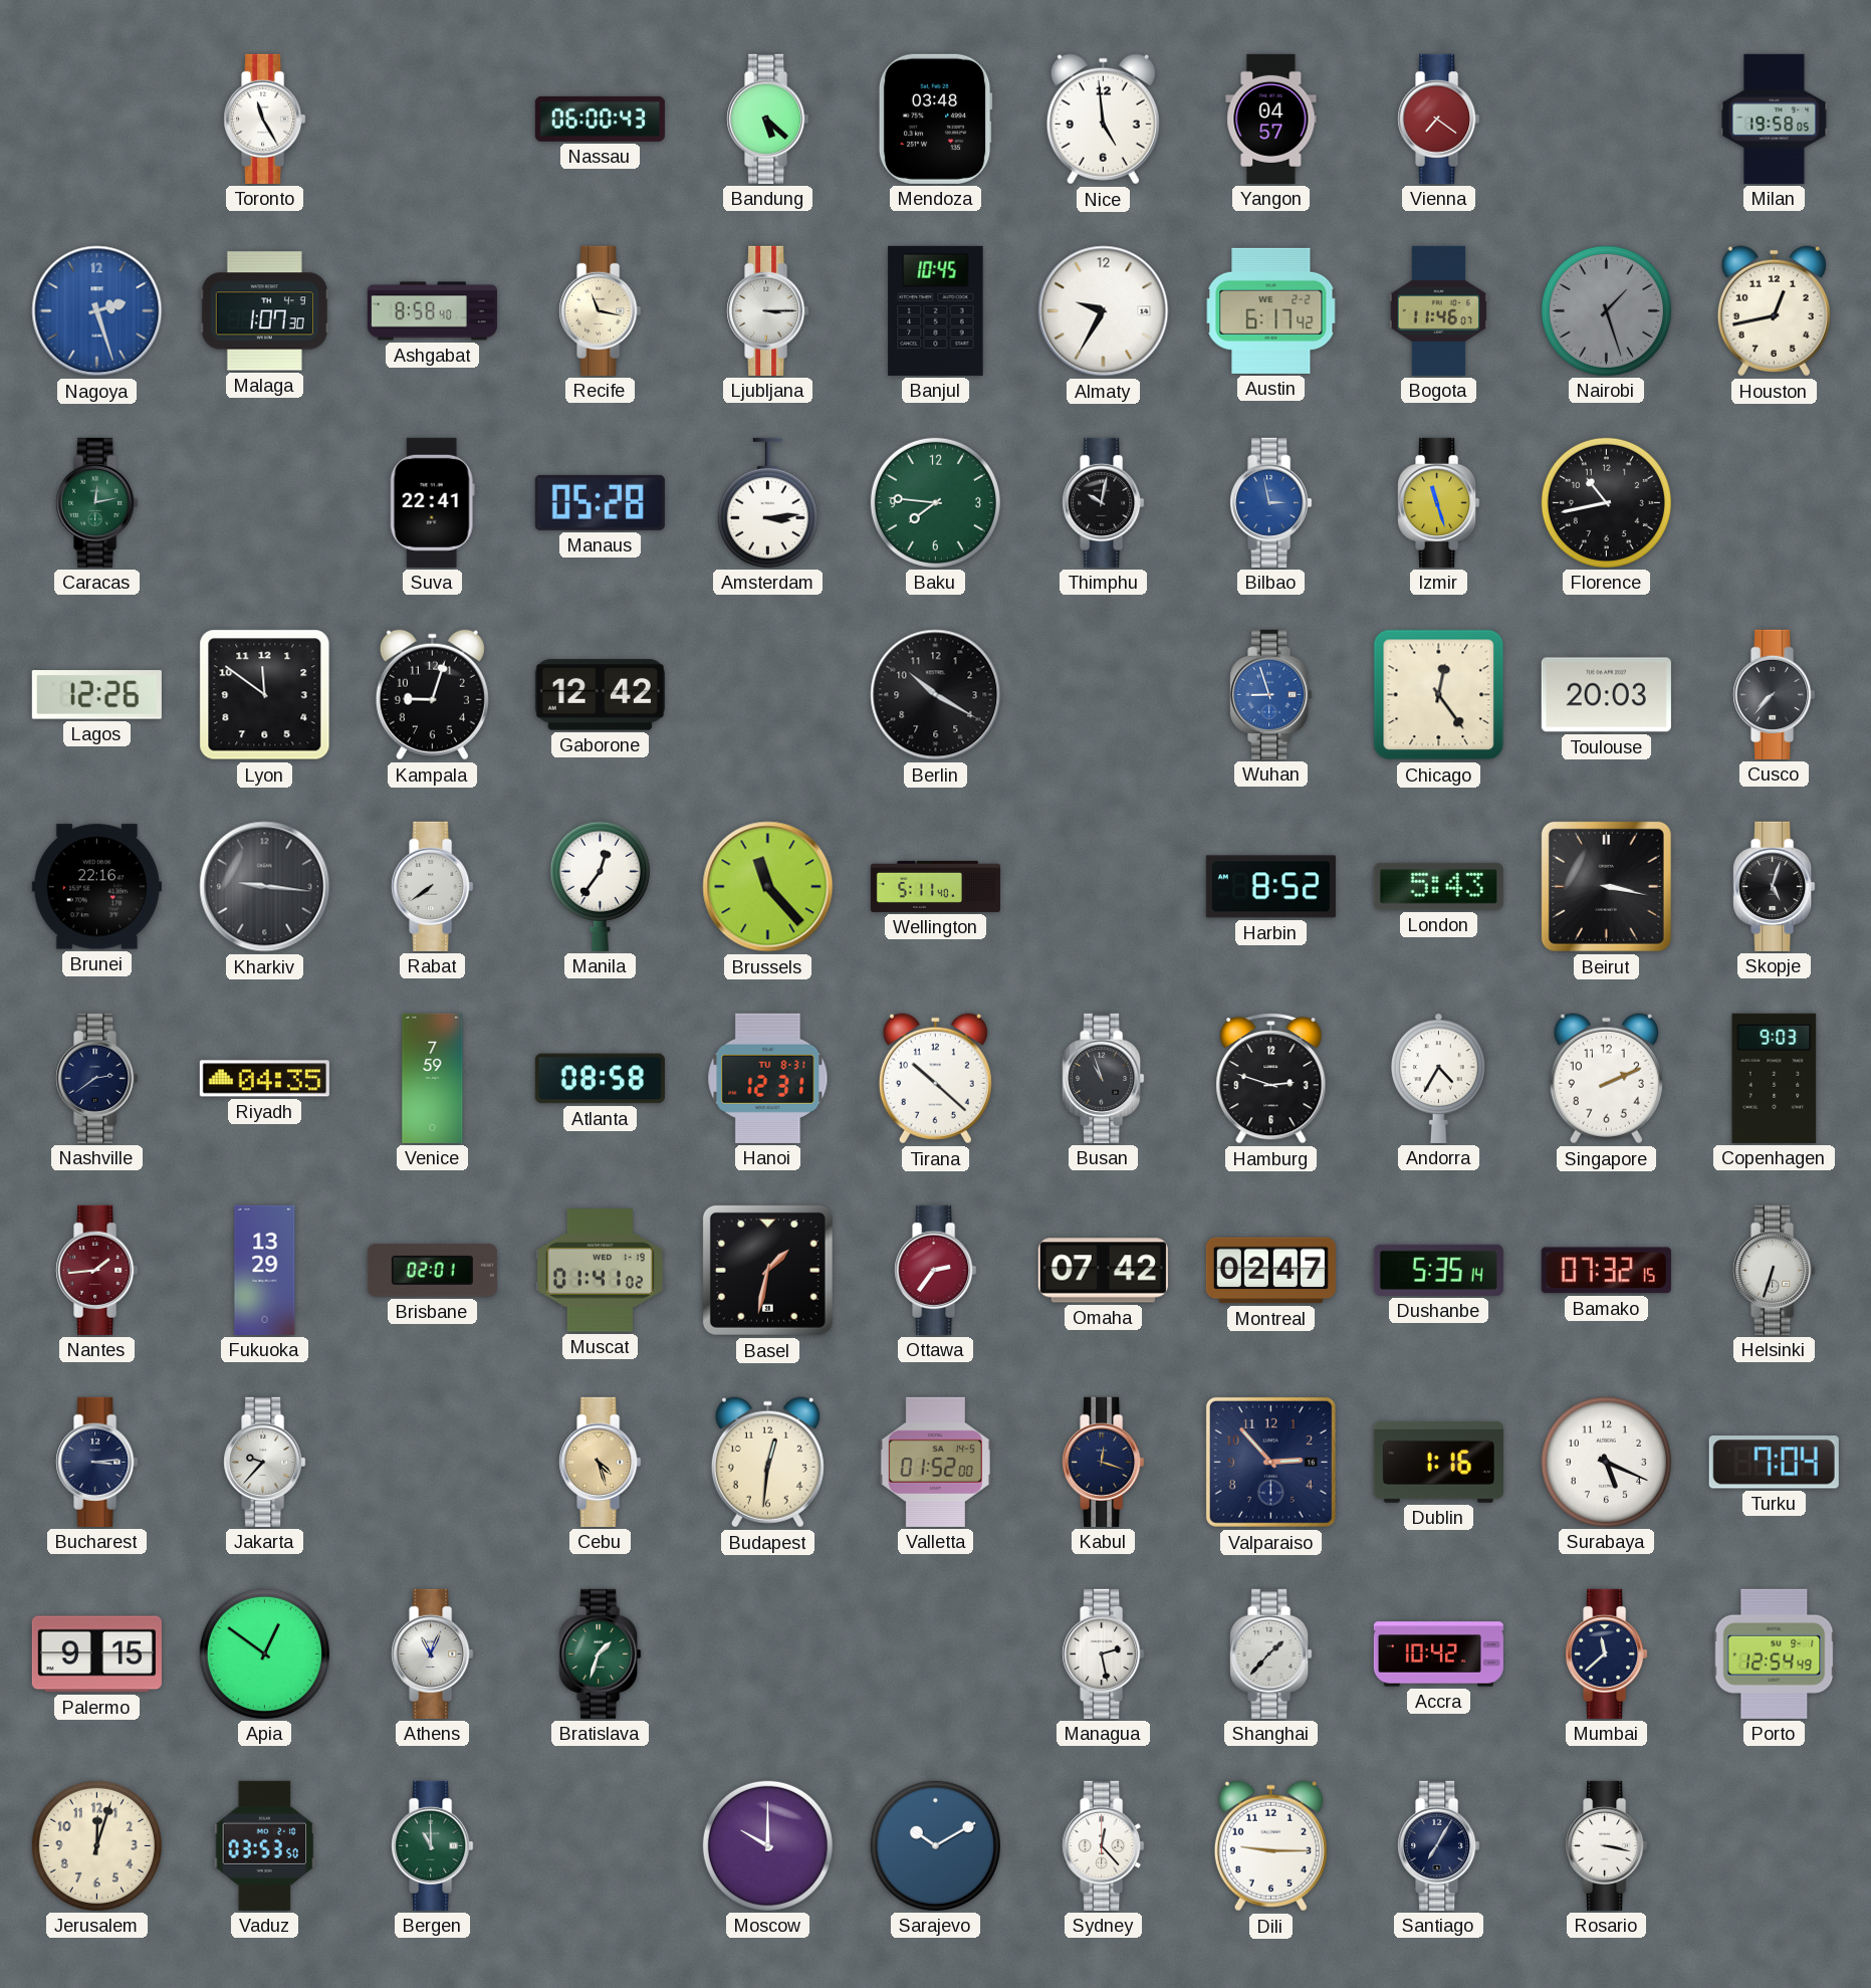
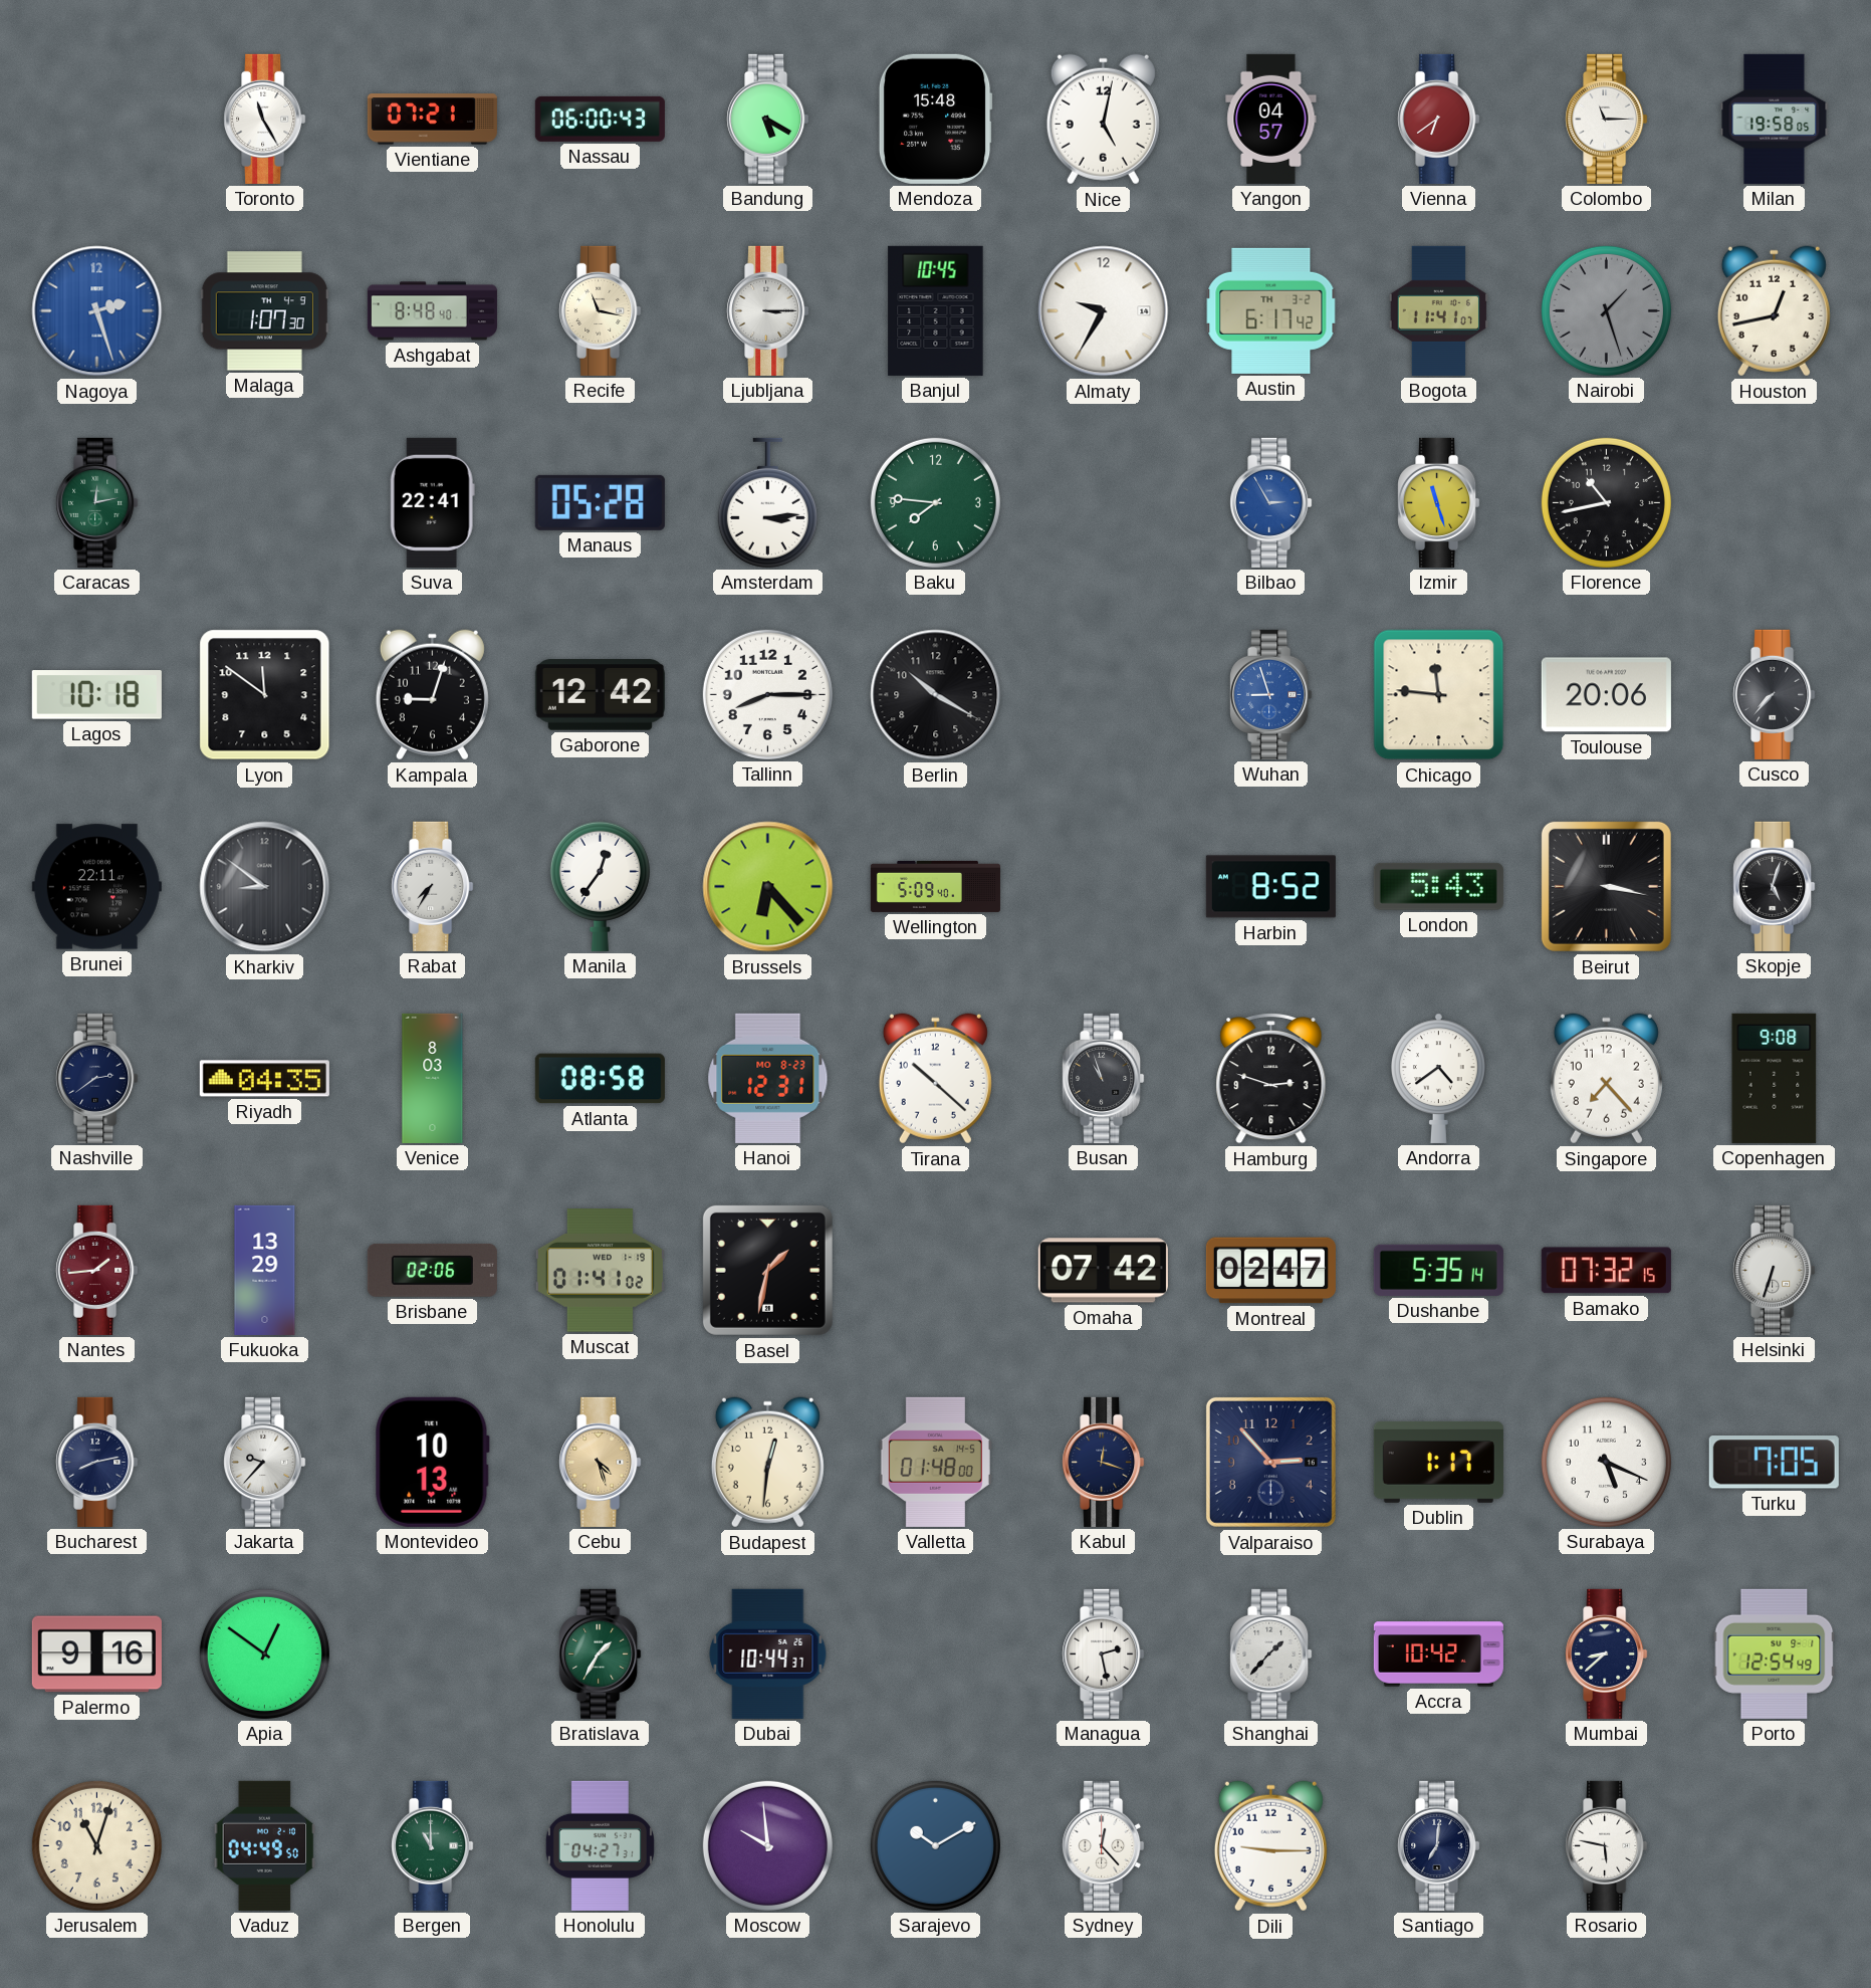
Vientiane: none -> 07:21 (432, 120)
Bandung: 5:22 -> 5:20 (768, 119)
Mendoza: 03:48 -> 15:48 (935, 119)
Nice: 4:59 -> 5:02 (1103, 120)
Vienna: 7:21 -> 6:39 (1439, 119)
Colombo: none -> 11:15 (1607, 119)
Ashgabat: 8:58 -> 8:48 (432, 311)
Austin date: WE 2-2 -> TH 3-2 (1271, 310)
Bogota: 11:46 -> 11:41 (1438, 310)
Thimphu: 10:02 -> none (1104, 502)
Bilbao: 2:58 -> 2:55 (1271, 502)
Lagos: 12:26 -> 10:18 (96, 695)
Tallinn: none -> 8:15 (767, 694)
Chicago: 12:24 -> 11:46 (1439, 695)
Toulouse: 20:03 -> 20:06 (1606, 695)
Brunei: 22:16 -> 22:11 (96, 887)
Kharkiv: 9:16 -> 8:51 (265, 887)
Rabat: 7:39 -> 7:35 (433, 886)
Brussels: 11:23 -> 6:23 (768, 887)
Wellington: 5:11 -> 5:09 (935, 886)
Venice: 7:59 -> 8:03 (433, 1078)
Hanoi date: TU 8-31 -> MO 8-23 (768, 1078)
Andorra: 4:35 -> 4:39 (1439, 1078)
Singapore: 2:11 -> 7:23 (1606, 1079)
Copenhagen: 9:03 -> 9:08 (1775, 1078)
Brisbane: 02:01 -> 02:06 (432, 1270)
Ottawa: 2:36 -> none (936, 1270)
Bucharest: 3:14 -> 8:13 (97, 1462)
Montevideo: none -> 10:13 (432, 1462)
Valletta: 01:52 -> 01:48 (935, 1462)
Dublin: 1:16 -> 1:17 (1438, 1462)
Turku: 7:04 -> 7:05 (1774, 1463)
Palermo: 9:15 -> 9:16 (96, 1654)
Athens: 11:04 -> none (433, 1653)
Bratislava: 1:33 -> 1:35 (601, 1653)
Dubai: none -> 10:44 (768, 1653)
Mumbai: 11:38 -> 8:38 (1607, 1653)
Jerusalem: 12:03 -> 11:03 (96, 1845)
Vaduz: 03:53 -> 04:49 (265, 1845)
Honolulu: none -> 04:27 (600, 1845)
Moscow: 10:00 -> 9:59 (767, 1845)
Santiago: 7:05 -> 7:01 (1439, 1845)
Rosario: 3:17 -> 5:47 (1607, 1845)
